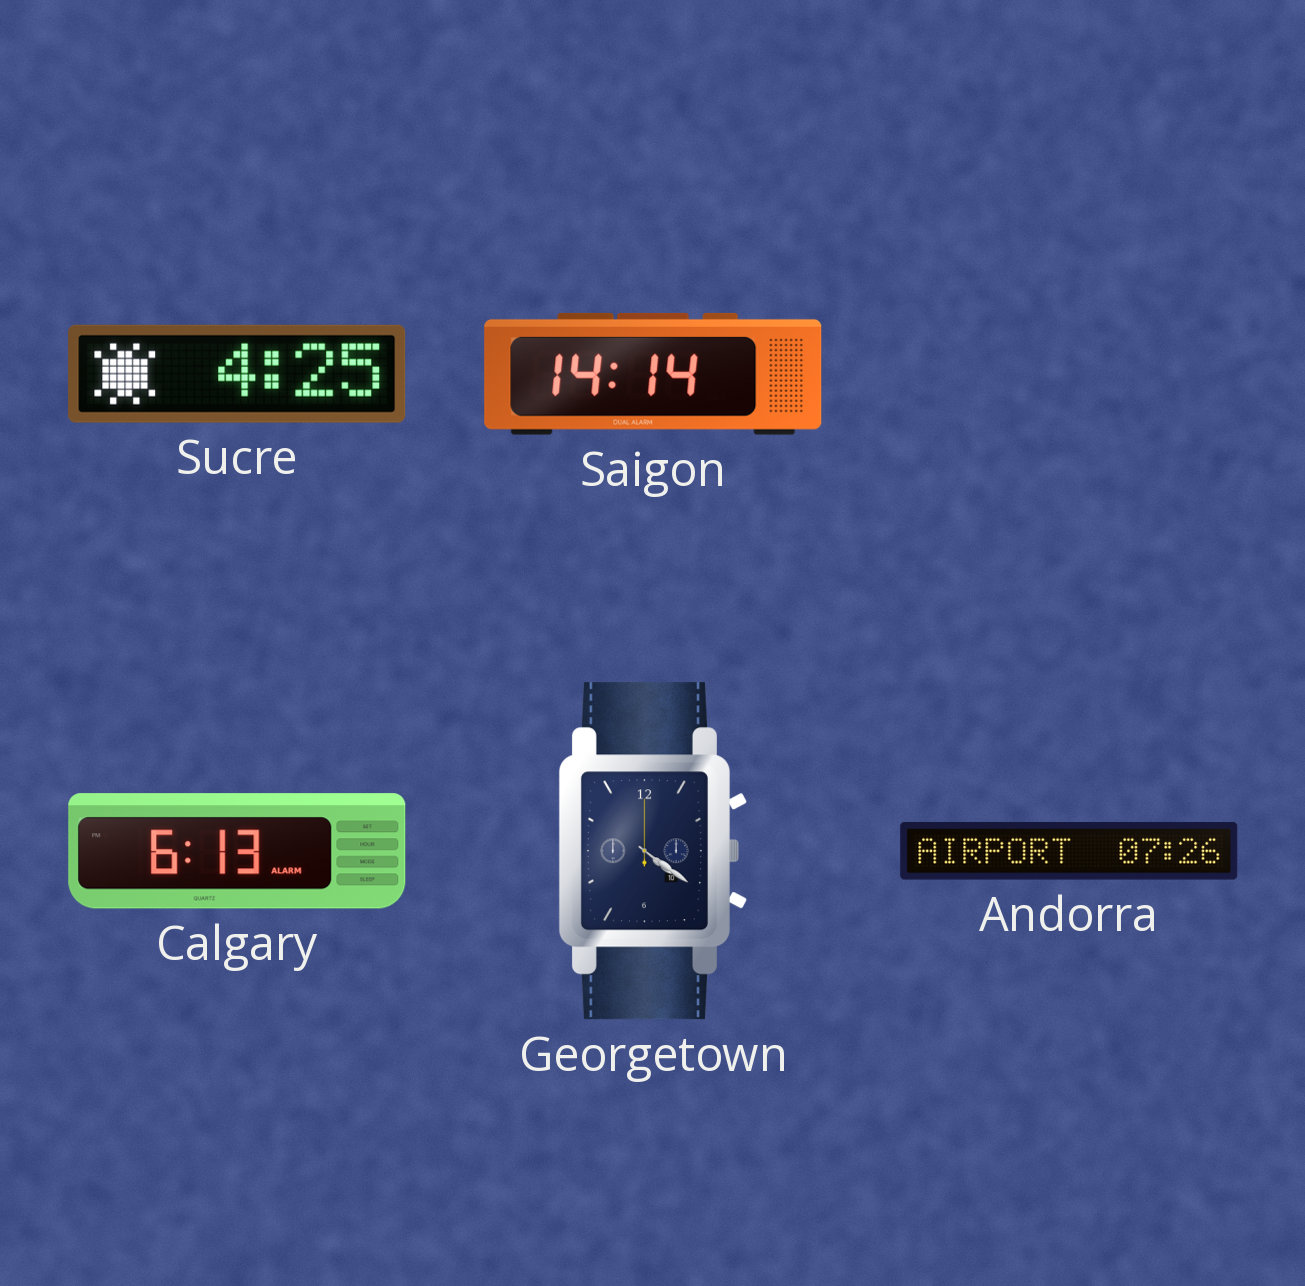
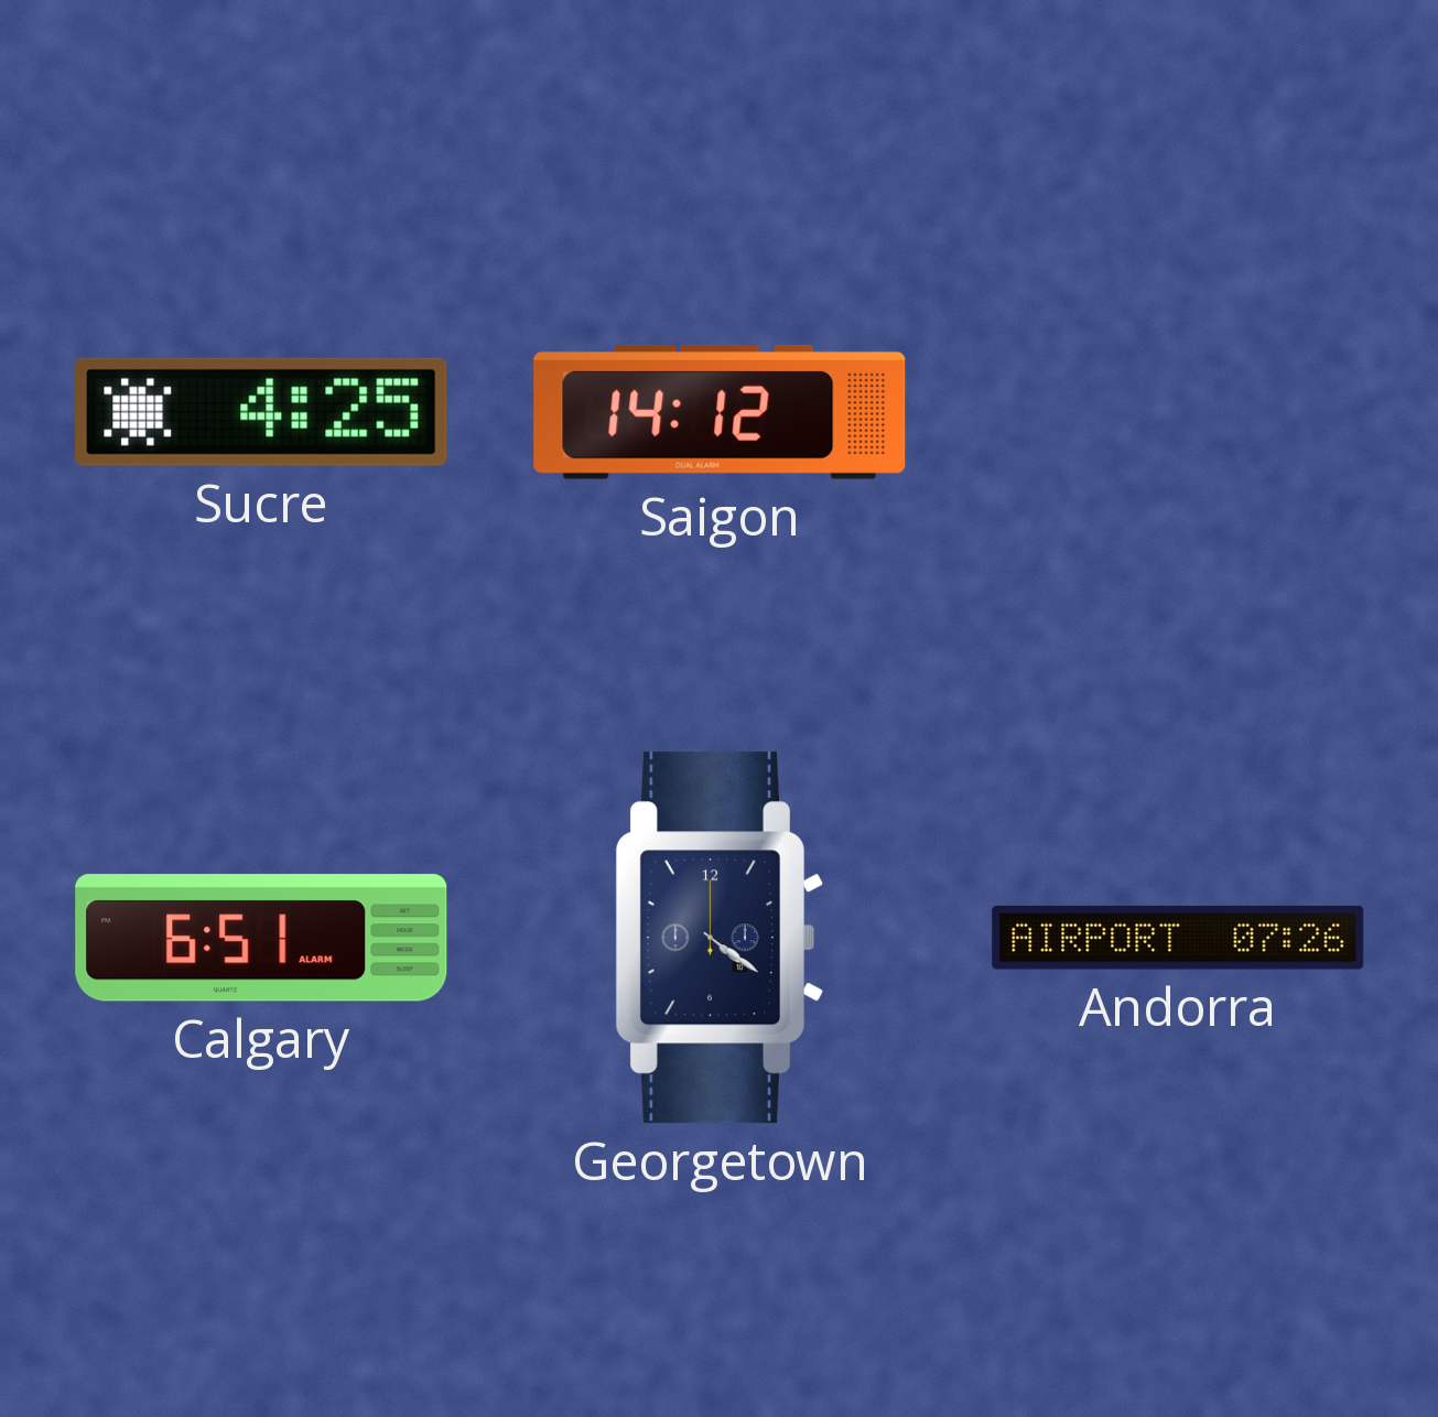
Saigon: 14:14 -> 14:12 (720, 412)
Calgary: 6:13 -> 6:51 (261, 938)
